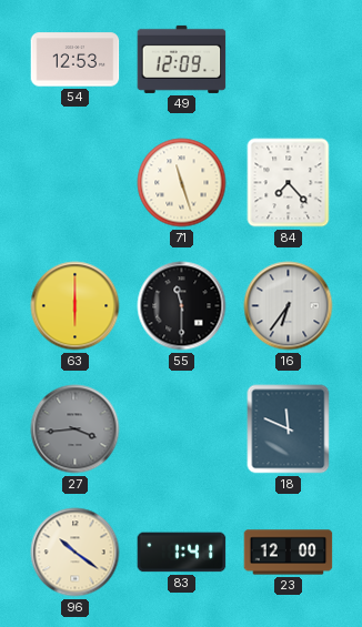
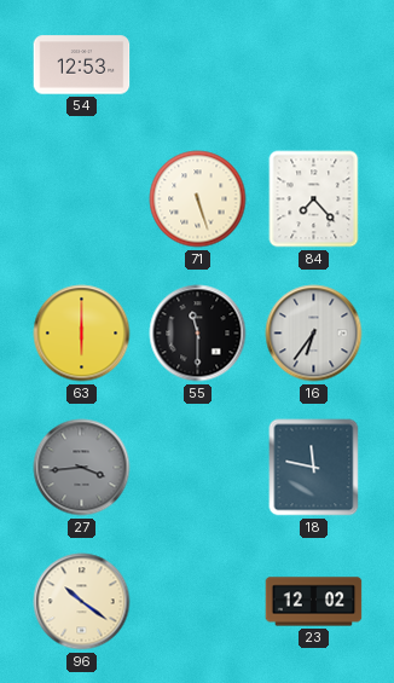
49: 12:09 -> none (182, 59)
71: 11:27 -> 5:27 (198, 199)
18: 11:49 -> 11:47 (314, 468)
83: 1:41 -> none (182, 553)
23: 12:00 -> 12:02 (314, 602)
